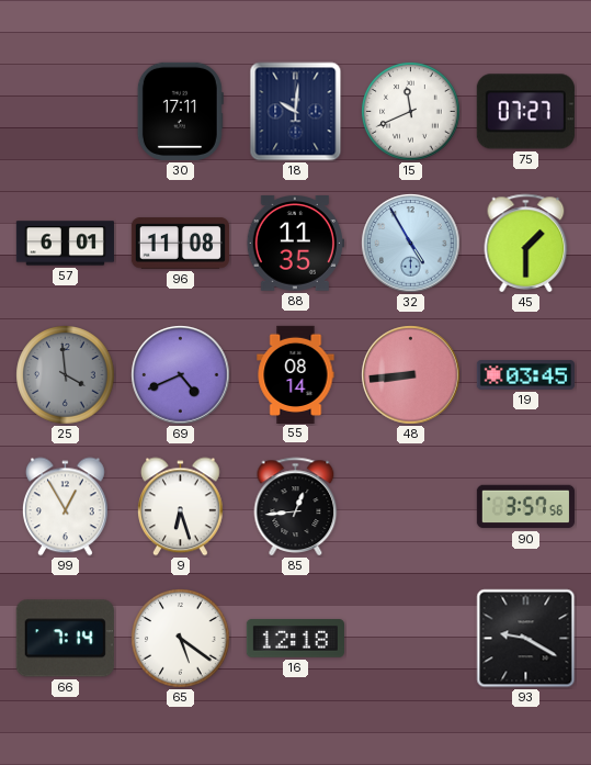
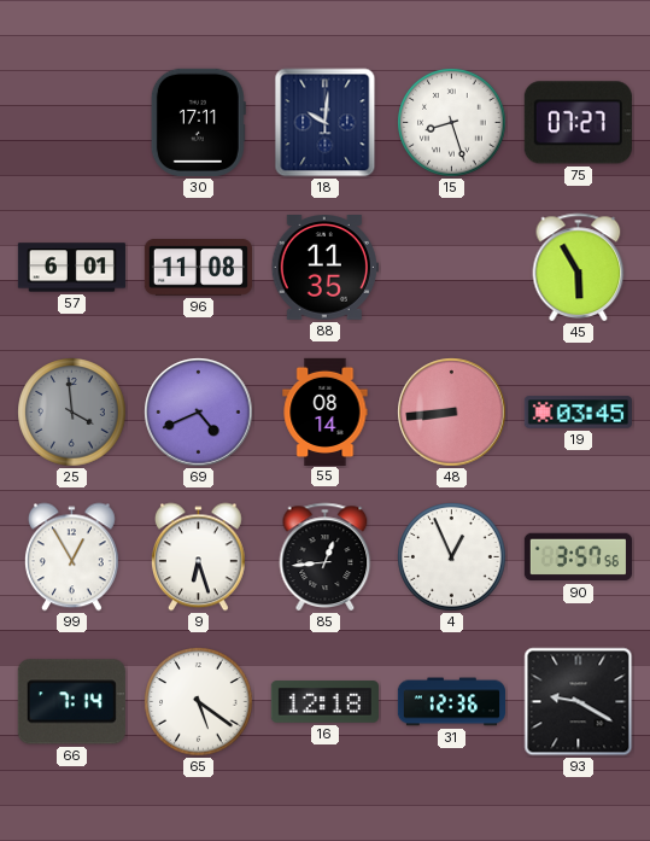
15: 11:41 -> 8:27 (452, 123)
32: 4:55 -> none (411, 244)
45: 1:30 -> 5:55 (579, 267)
4: none -> 12:56 (452, 557)
31: none -> 12:36 (451, 702)
